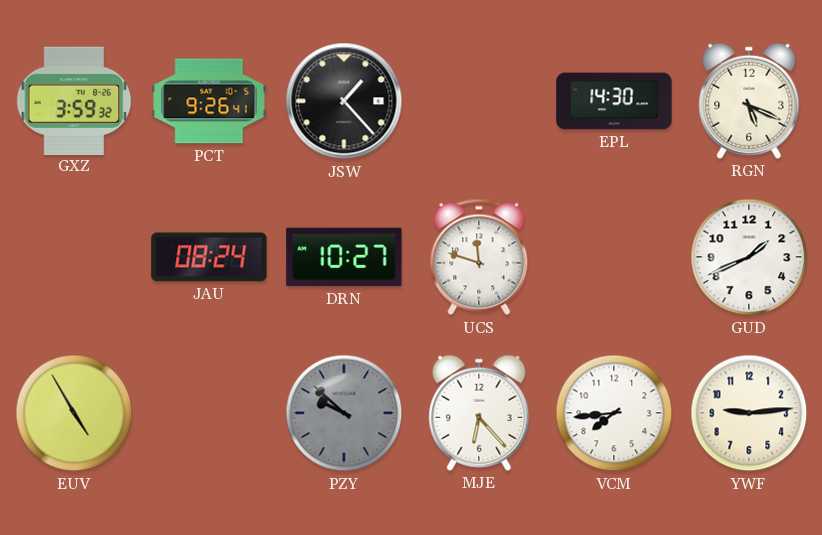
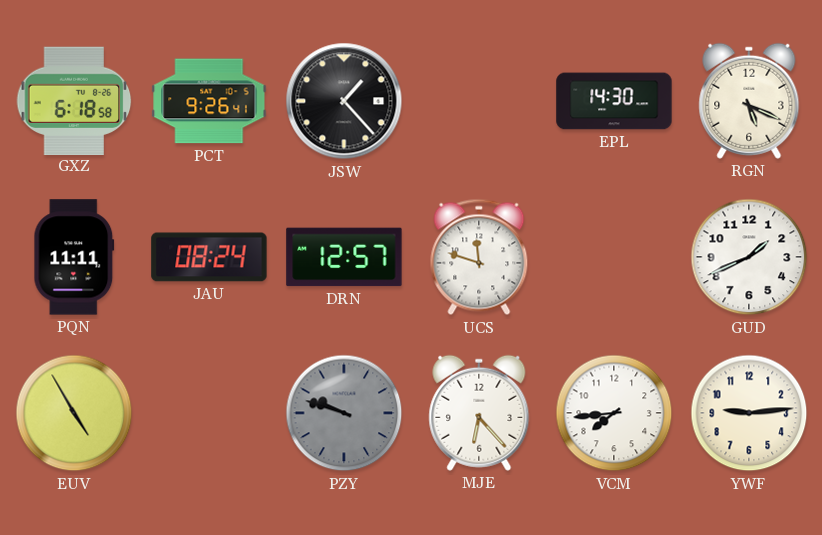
GXZ: 3:59 -> 6:18 (74, 100)
PQN: none -> 11:11 (74, 257)
DRN: 10:27 -> 12:57 (344, 257)
PZY: 9:52 -> 9:48 (344, 413)
